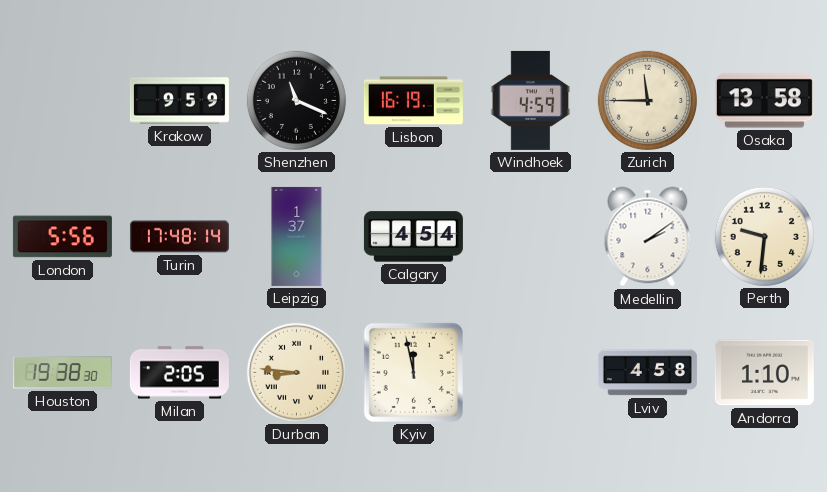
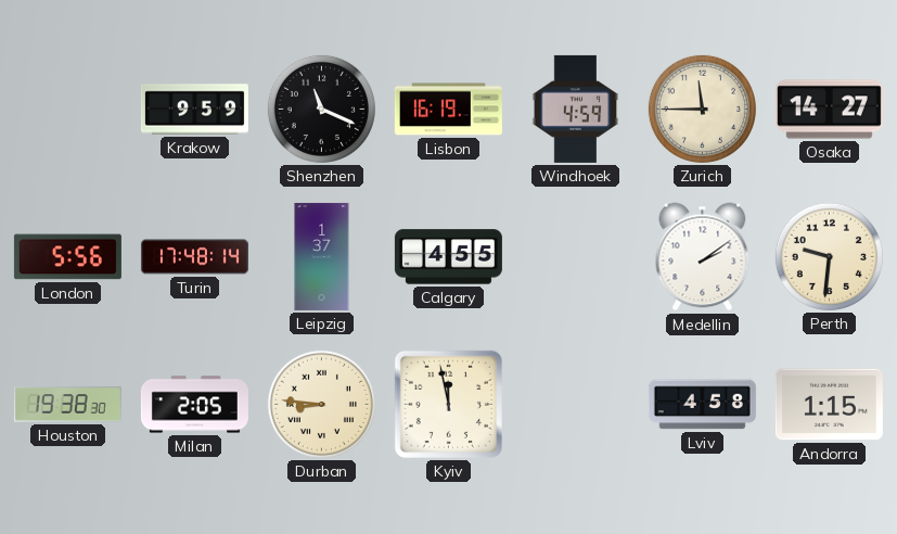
Osaka: 13:58 -> 14:27 (829, 110)
Calgary: 4:54 -> 4:55 (448, 257)
Andorra: 1:10 -> 1:15 (829, 405)
